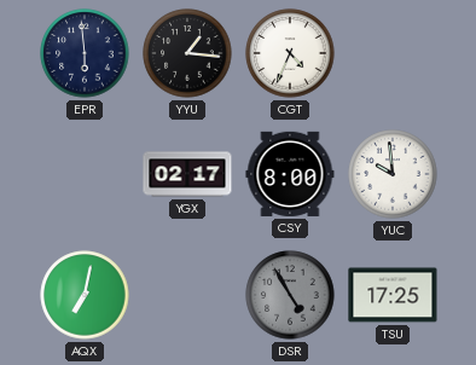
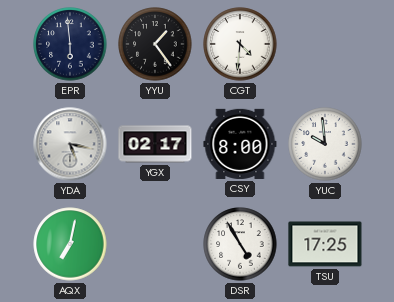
YYU: 1:16 -> 1:24 (155, 44)
CGT: 4:34 -> 4:31 (240, 44)
YDA: none -> 5:17 (70, 144)
DSR dial: grey -> white (240, 244)
